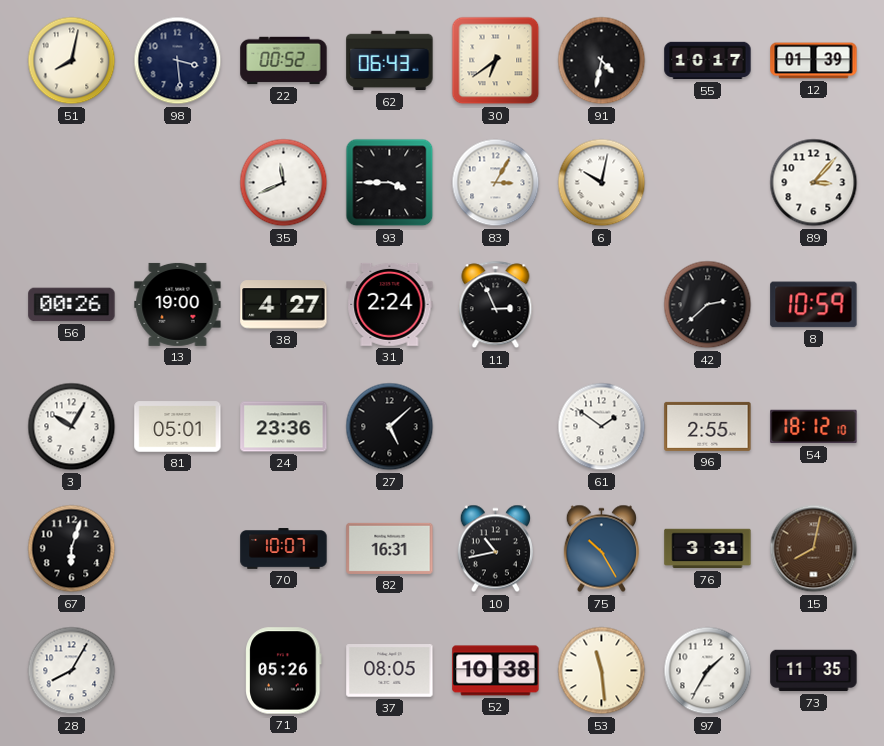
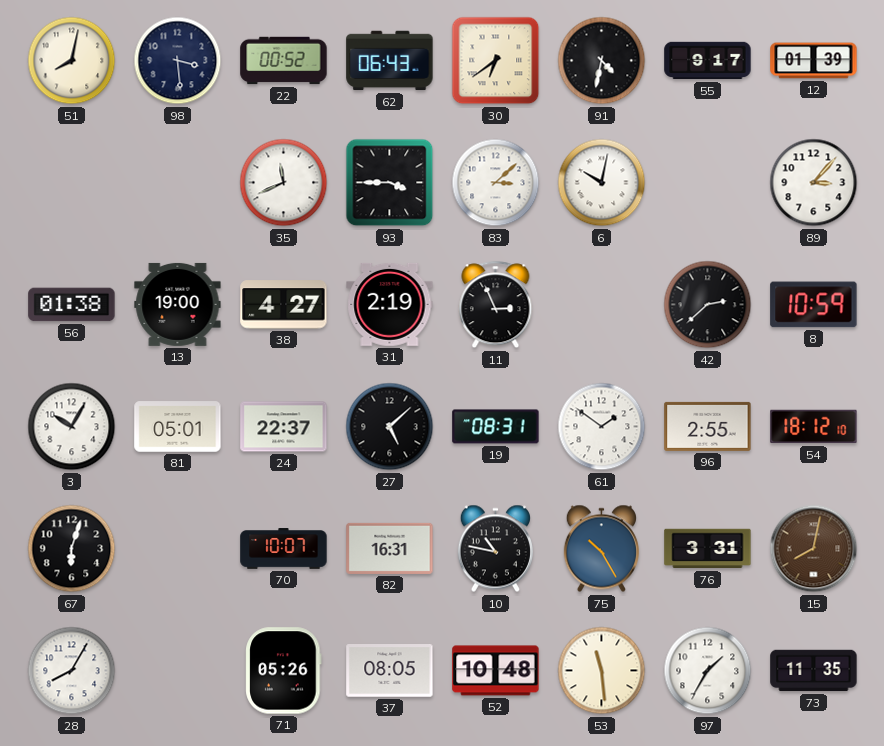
55: 10:17 -> 9:17 (708, 61)
83: 3:05 -> 3:08 (496, 183)
56: 00:26 -> 01:38 (72, 305)
31: 2:24 -> 2:19 (390, 304)
24: 23:36 -> 22:37 (284, 427)
19: none -> 08:31 (496, 427)
10: 10:43 -> 10:47 (495, 549)
52: 10:38 -> 10:48 (496, 671)
